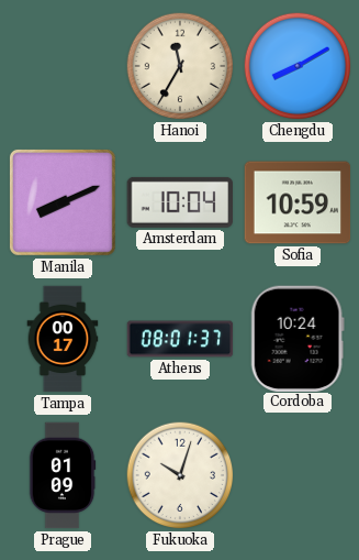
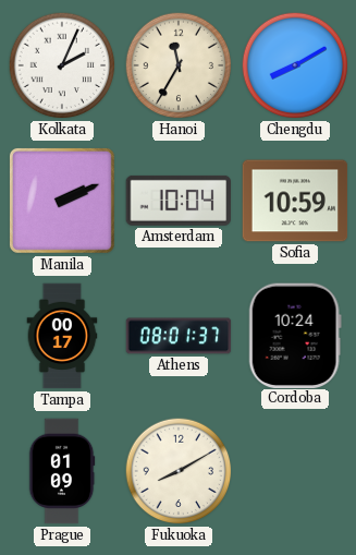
Kolkata: none -> 2:04 (62, 65)
Manila: 8:11 -> 2:11 (62, 201)
Fukuoka: 10:03 -> 8:10 (179, 471)
